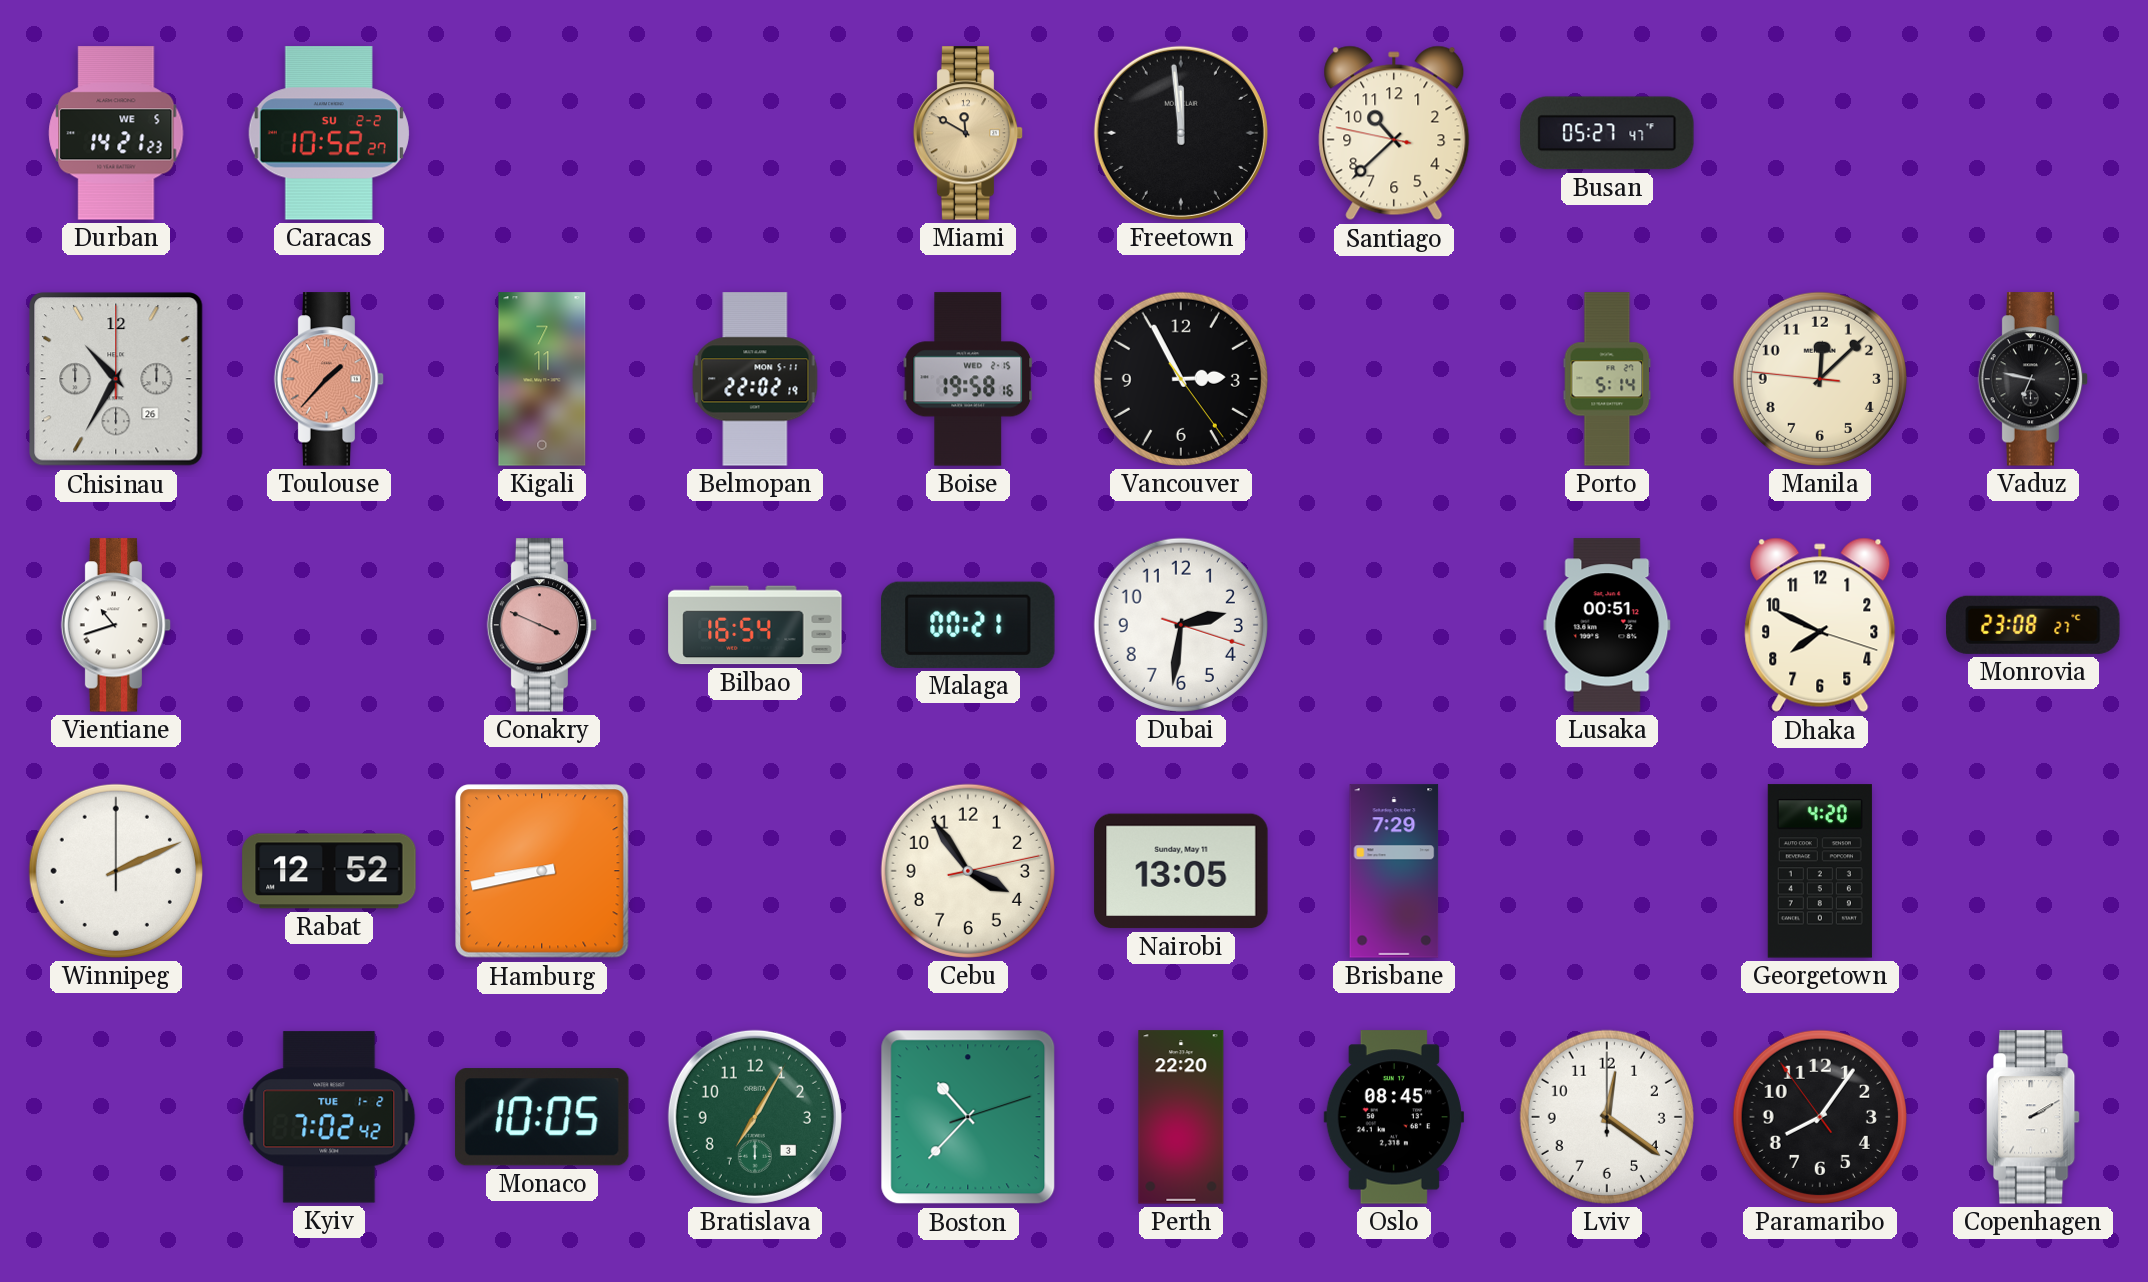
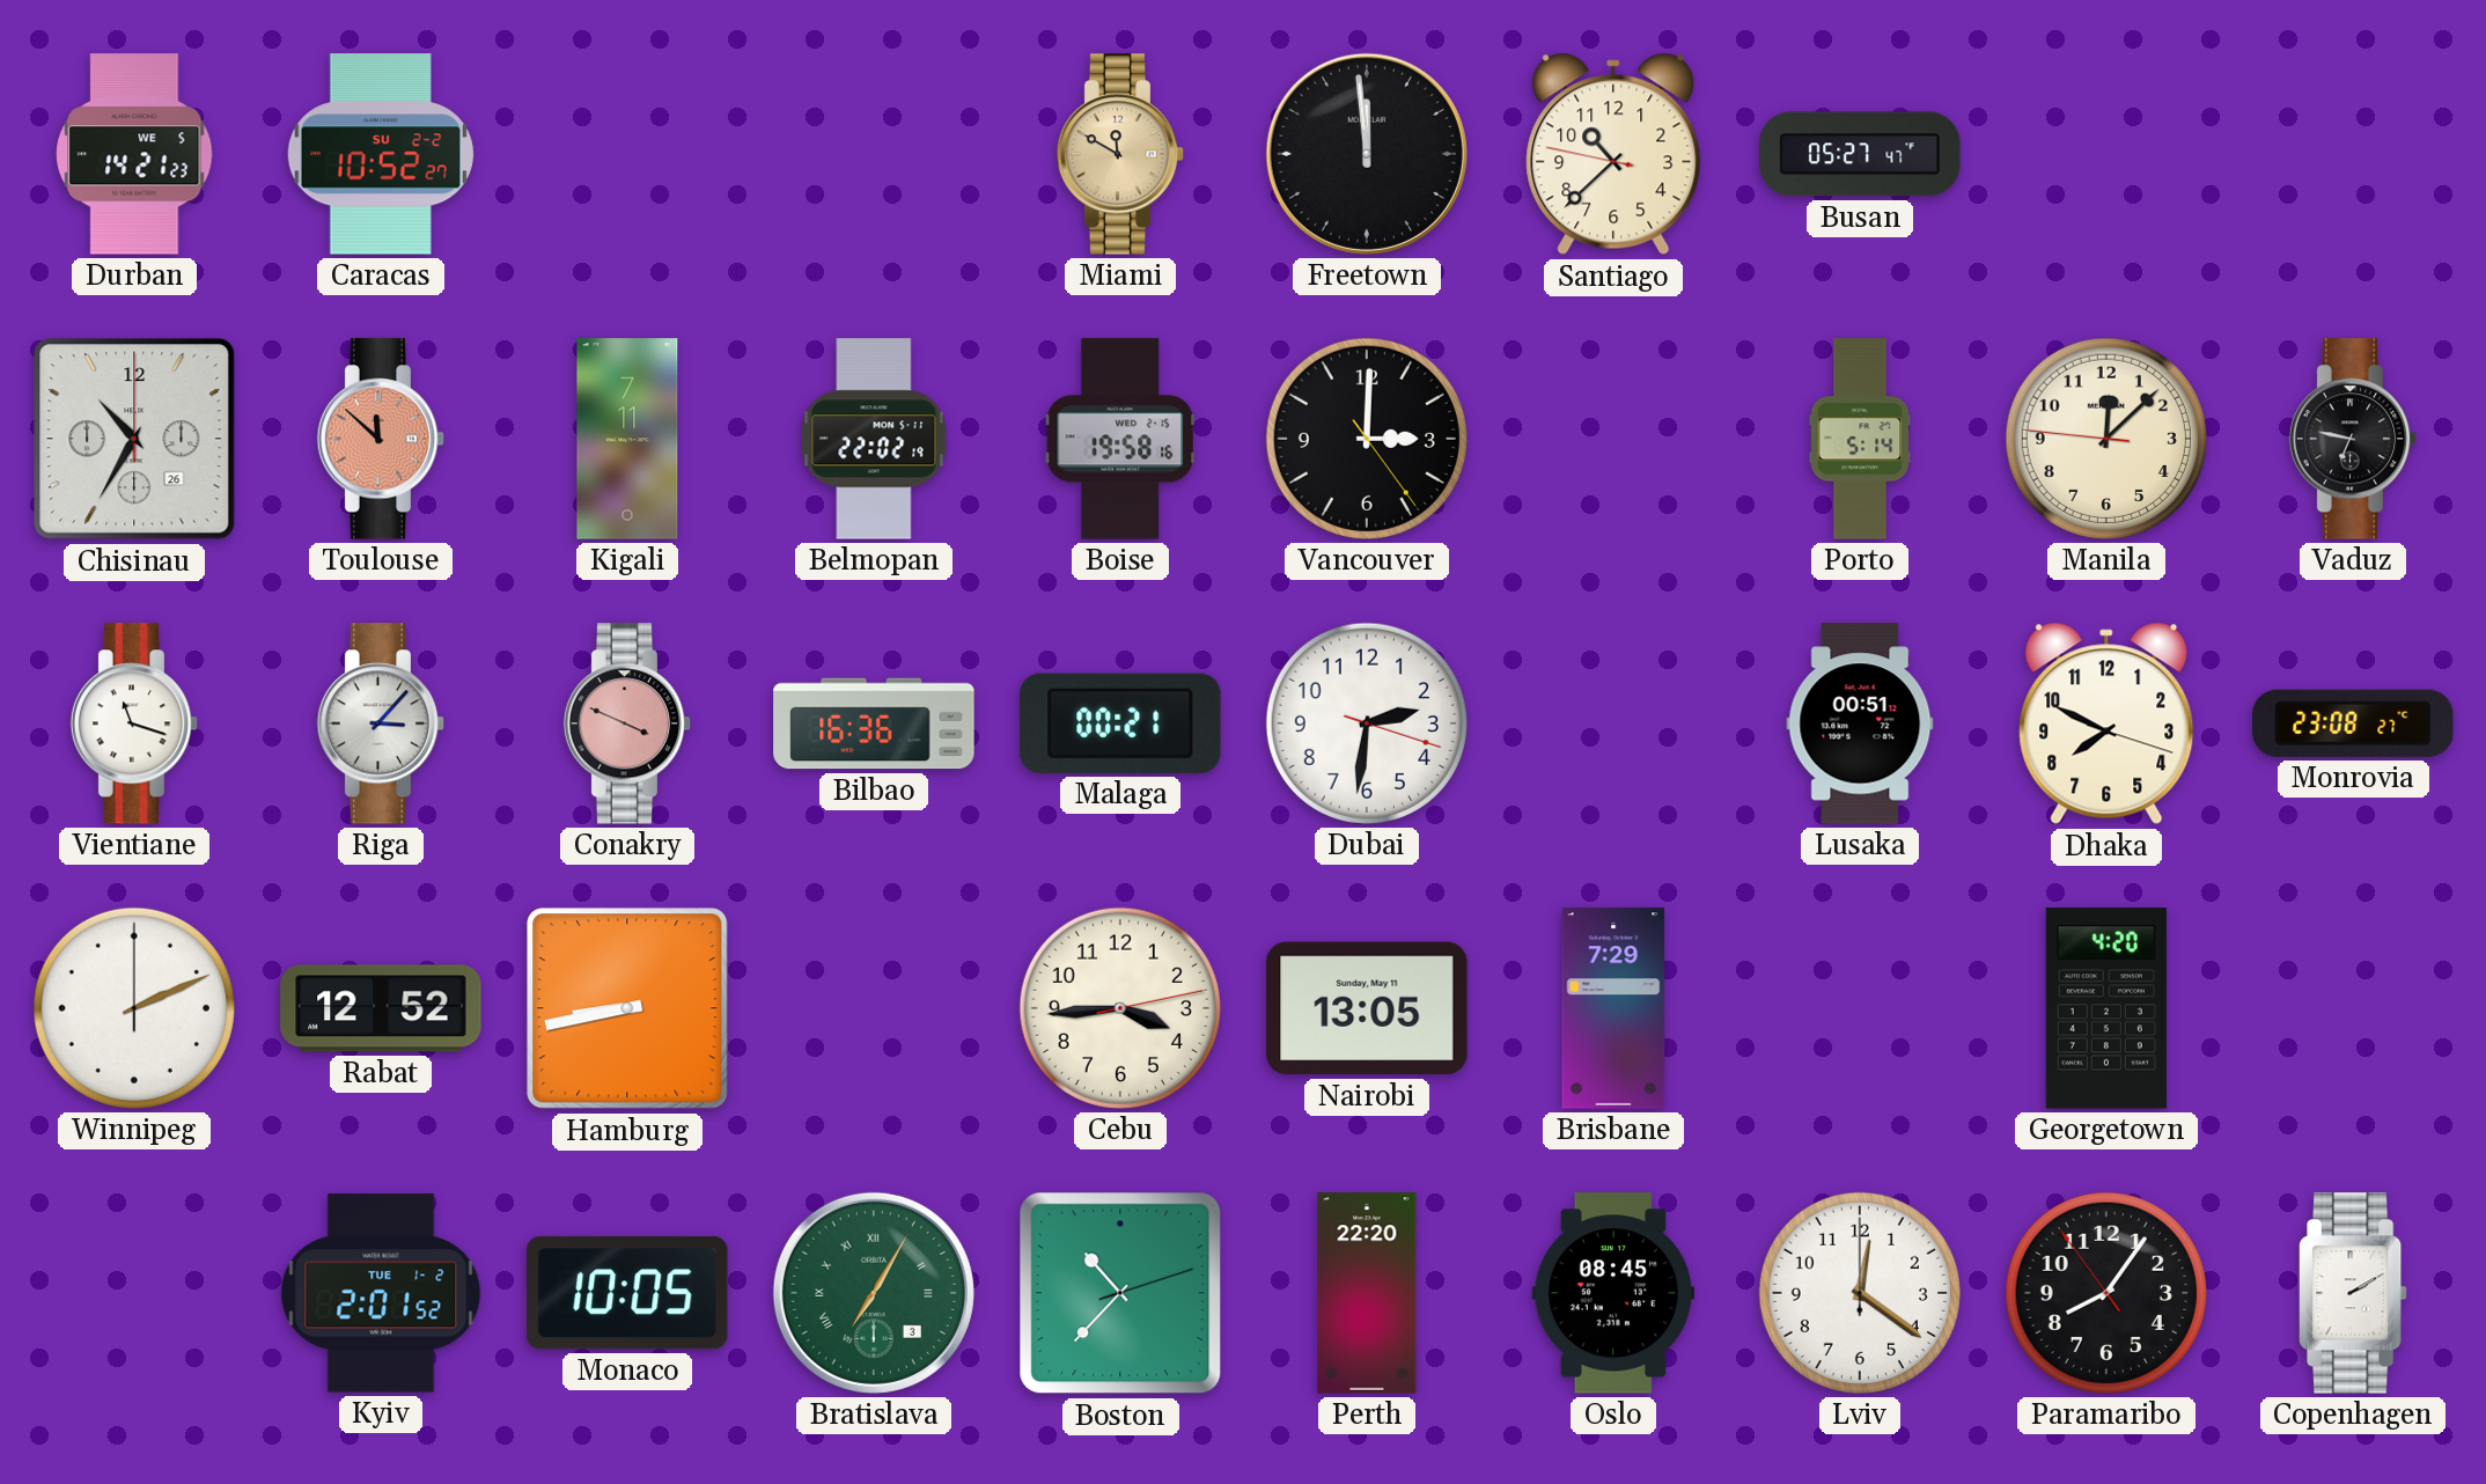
Toulouse: 1:37 -> 11:52 (381, 439)
Vancouver: 2:55 -> 3:00 (1367, 439)
Vientiane: 10:42 -> 11:18 (134, 723)
Riga: none -> 3:07 (381, 723)
Bilbao: 16:54 -> 16:36 (874, 723)
Cebu: 3:54 -> 3:44 (1120, 1008)
Kyiv: 7:02 -> 2:01 (381, 1293)
Bratislava numerals: Arabic -> Roman (874, 1293)
